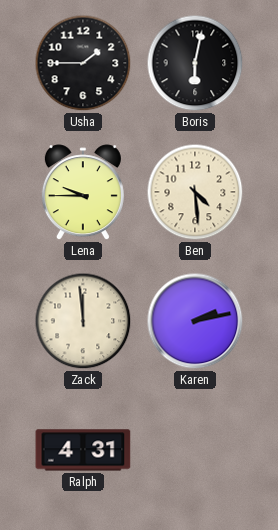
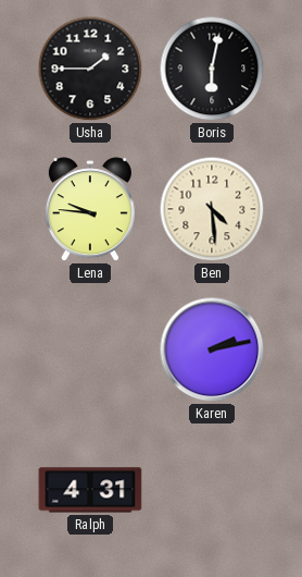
Lena: 9:45 -> 9:46 (90, 210)
Zack: 11:59 -> none (83, 321)
